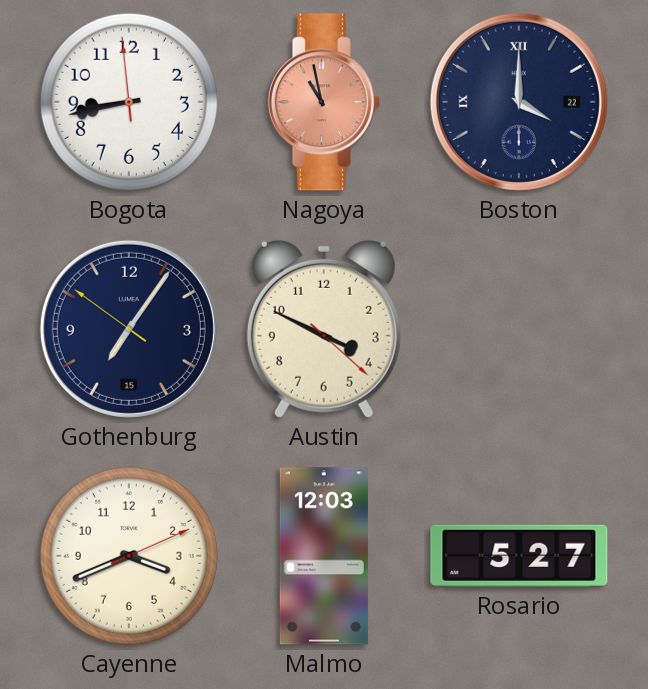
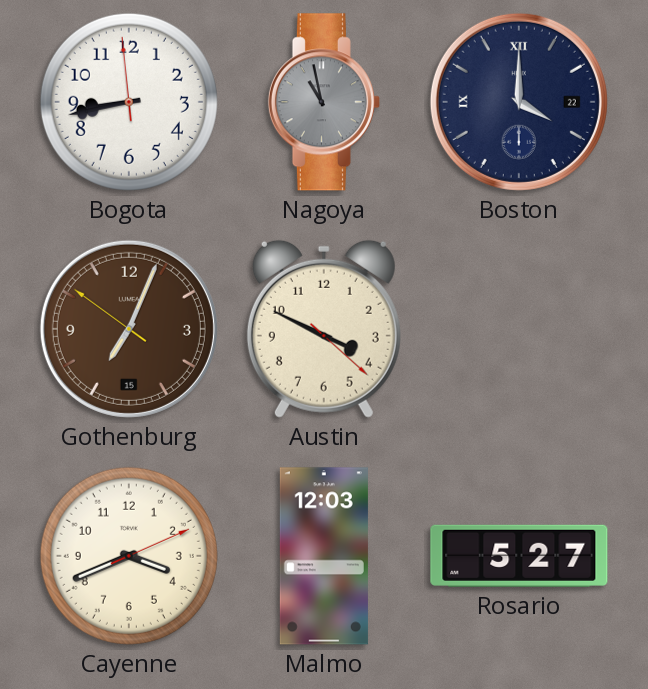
Nagoya dial: salmon -> grey (324, 102)
Gothenburg: 7:05 -> 7:03 (129, 329)
Gothenburg dial: navy -> brown (129, 329)
